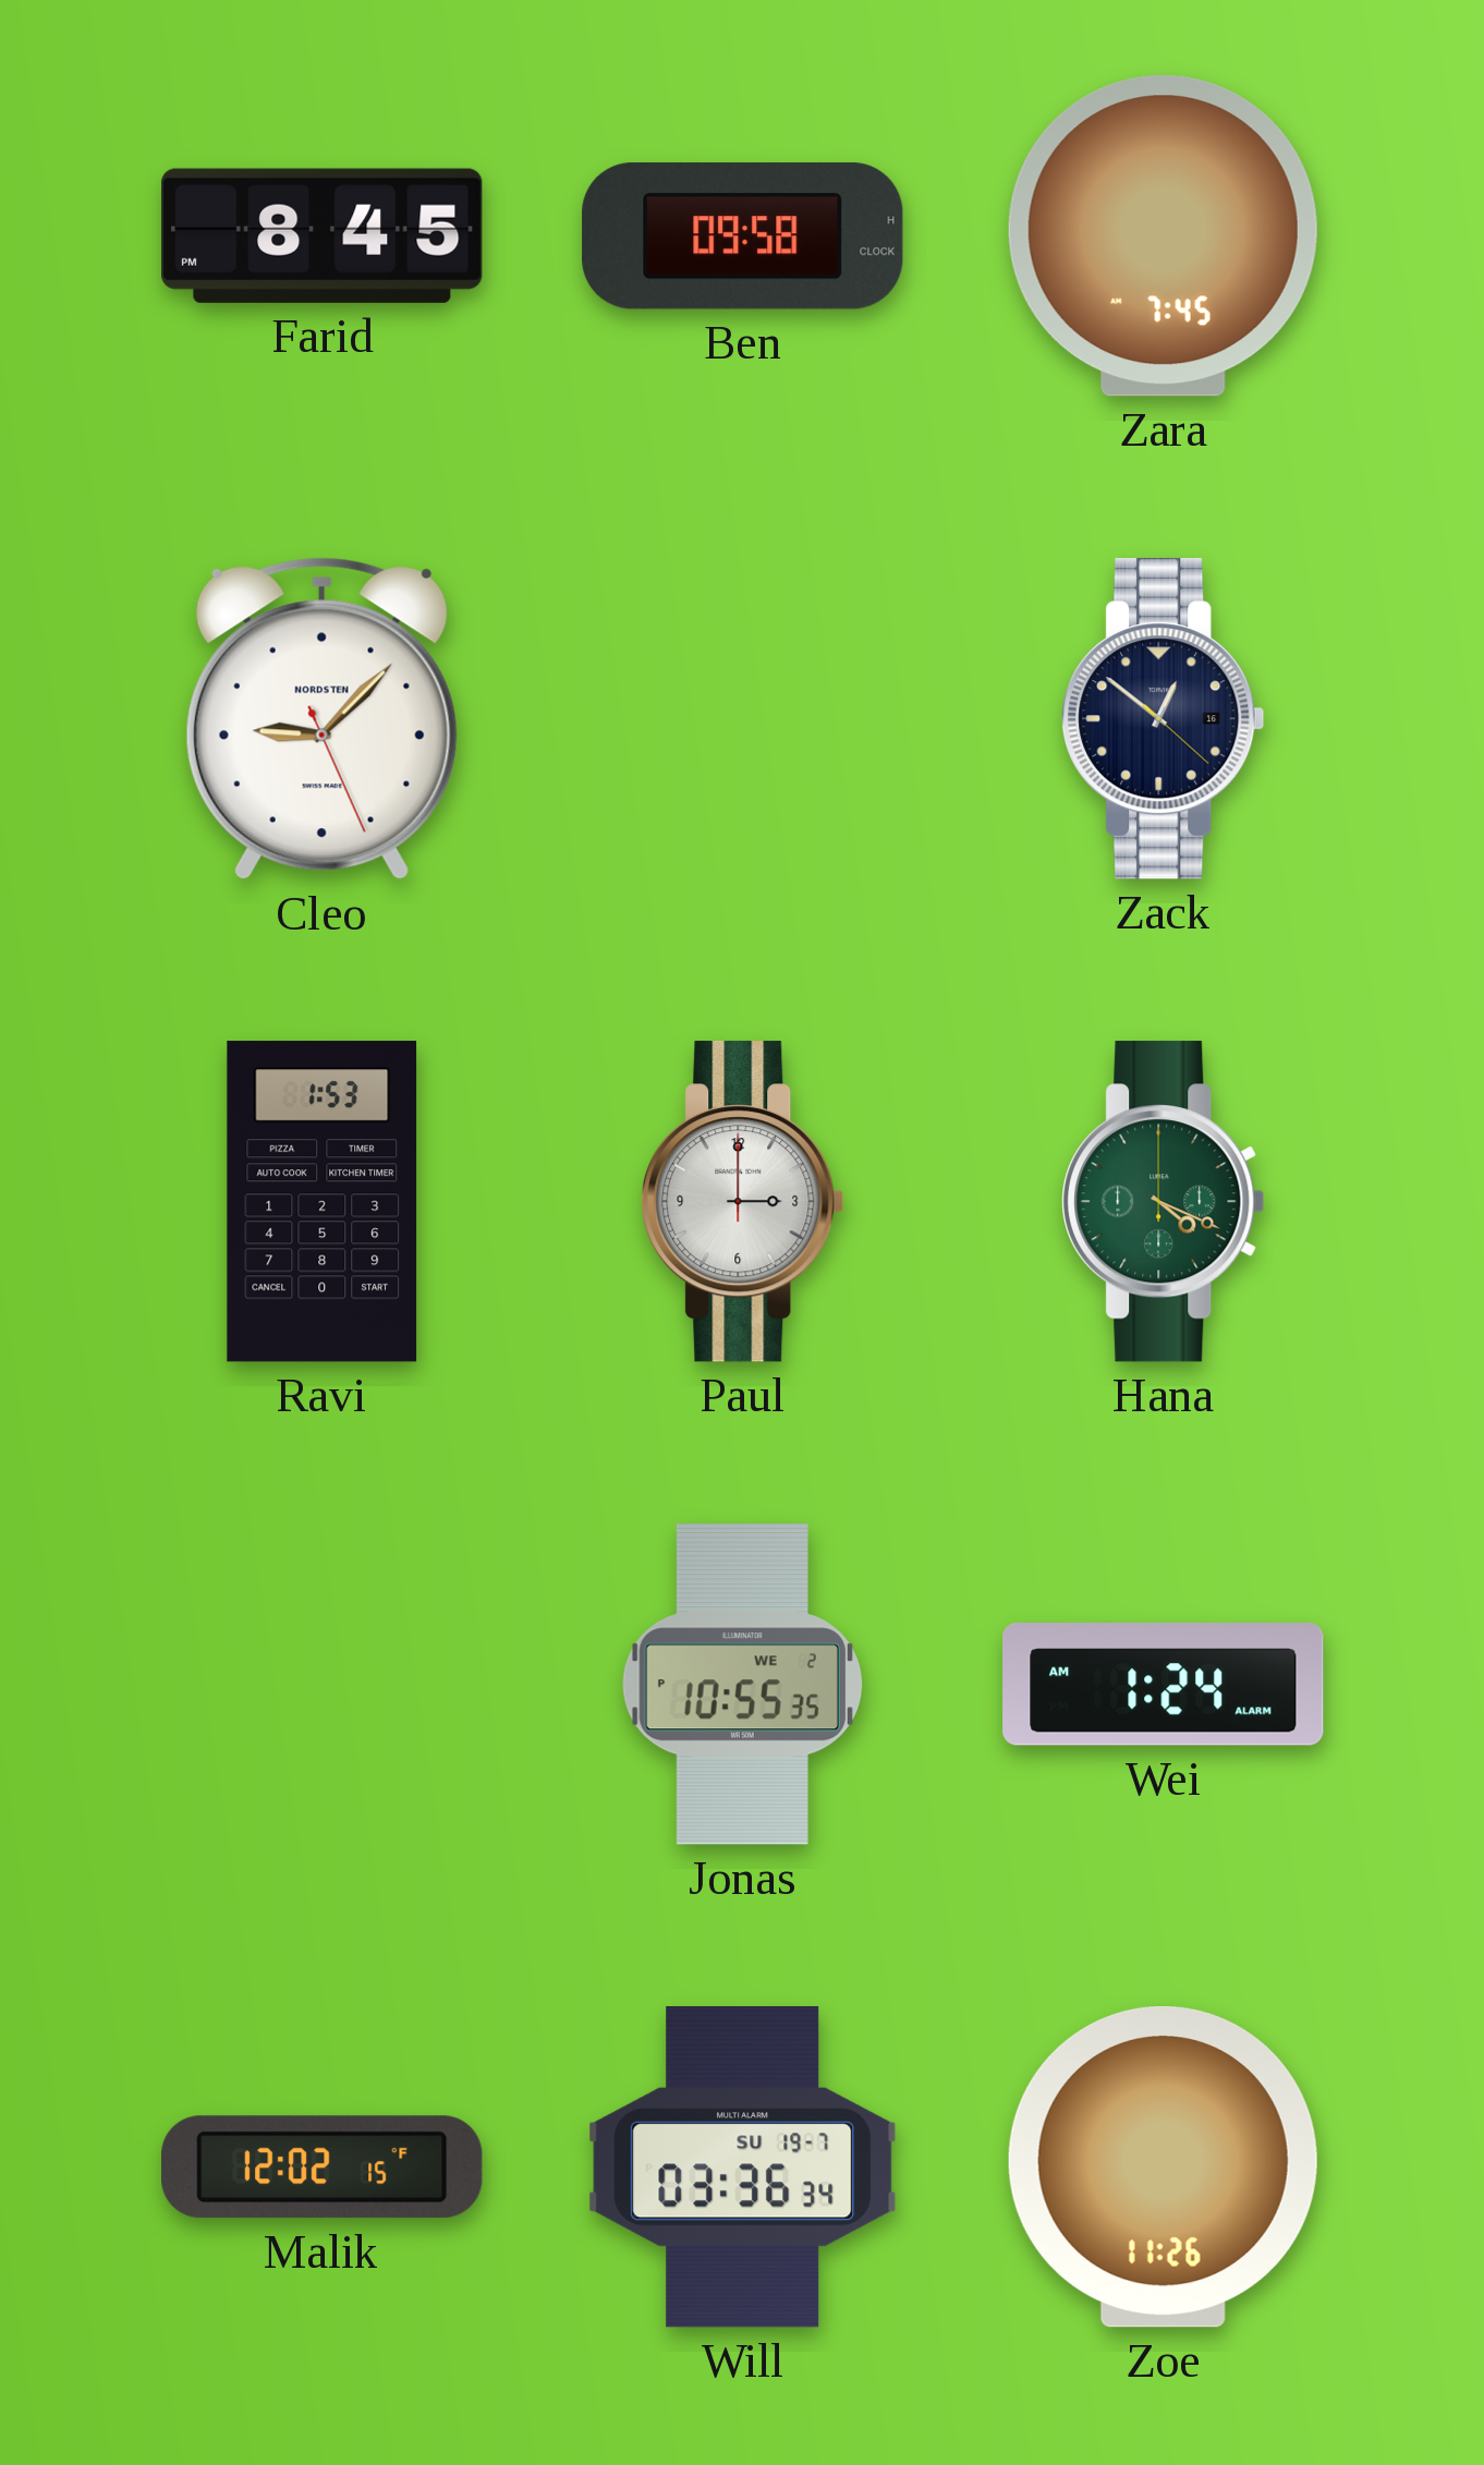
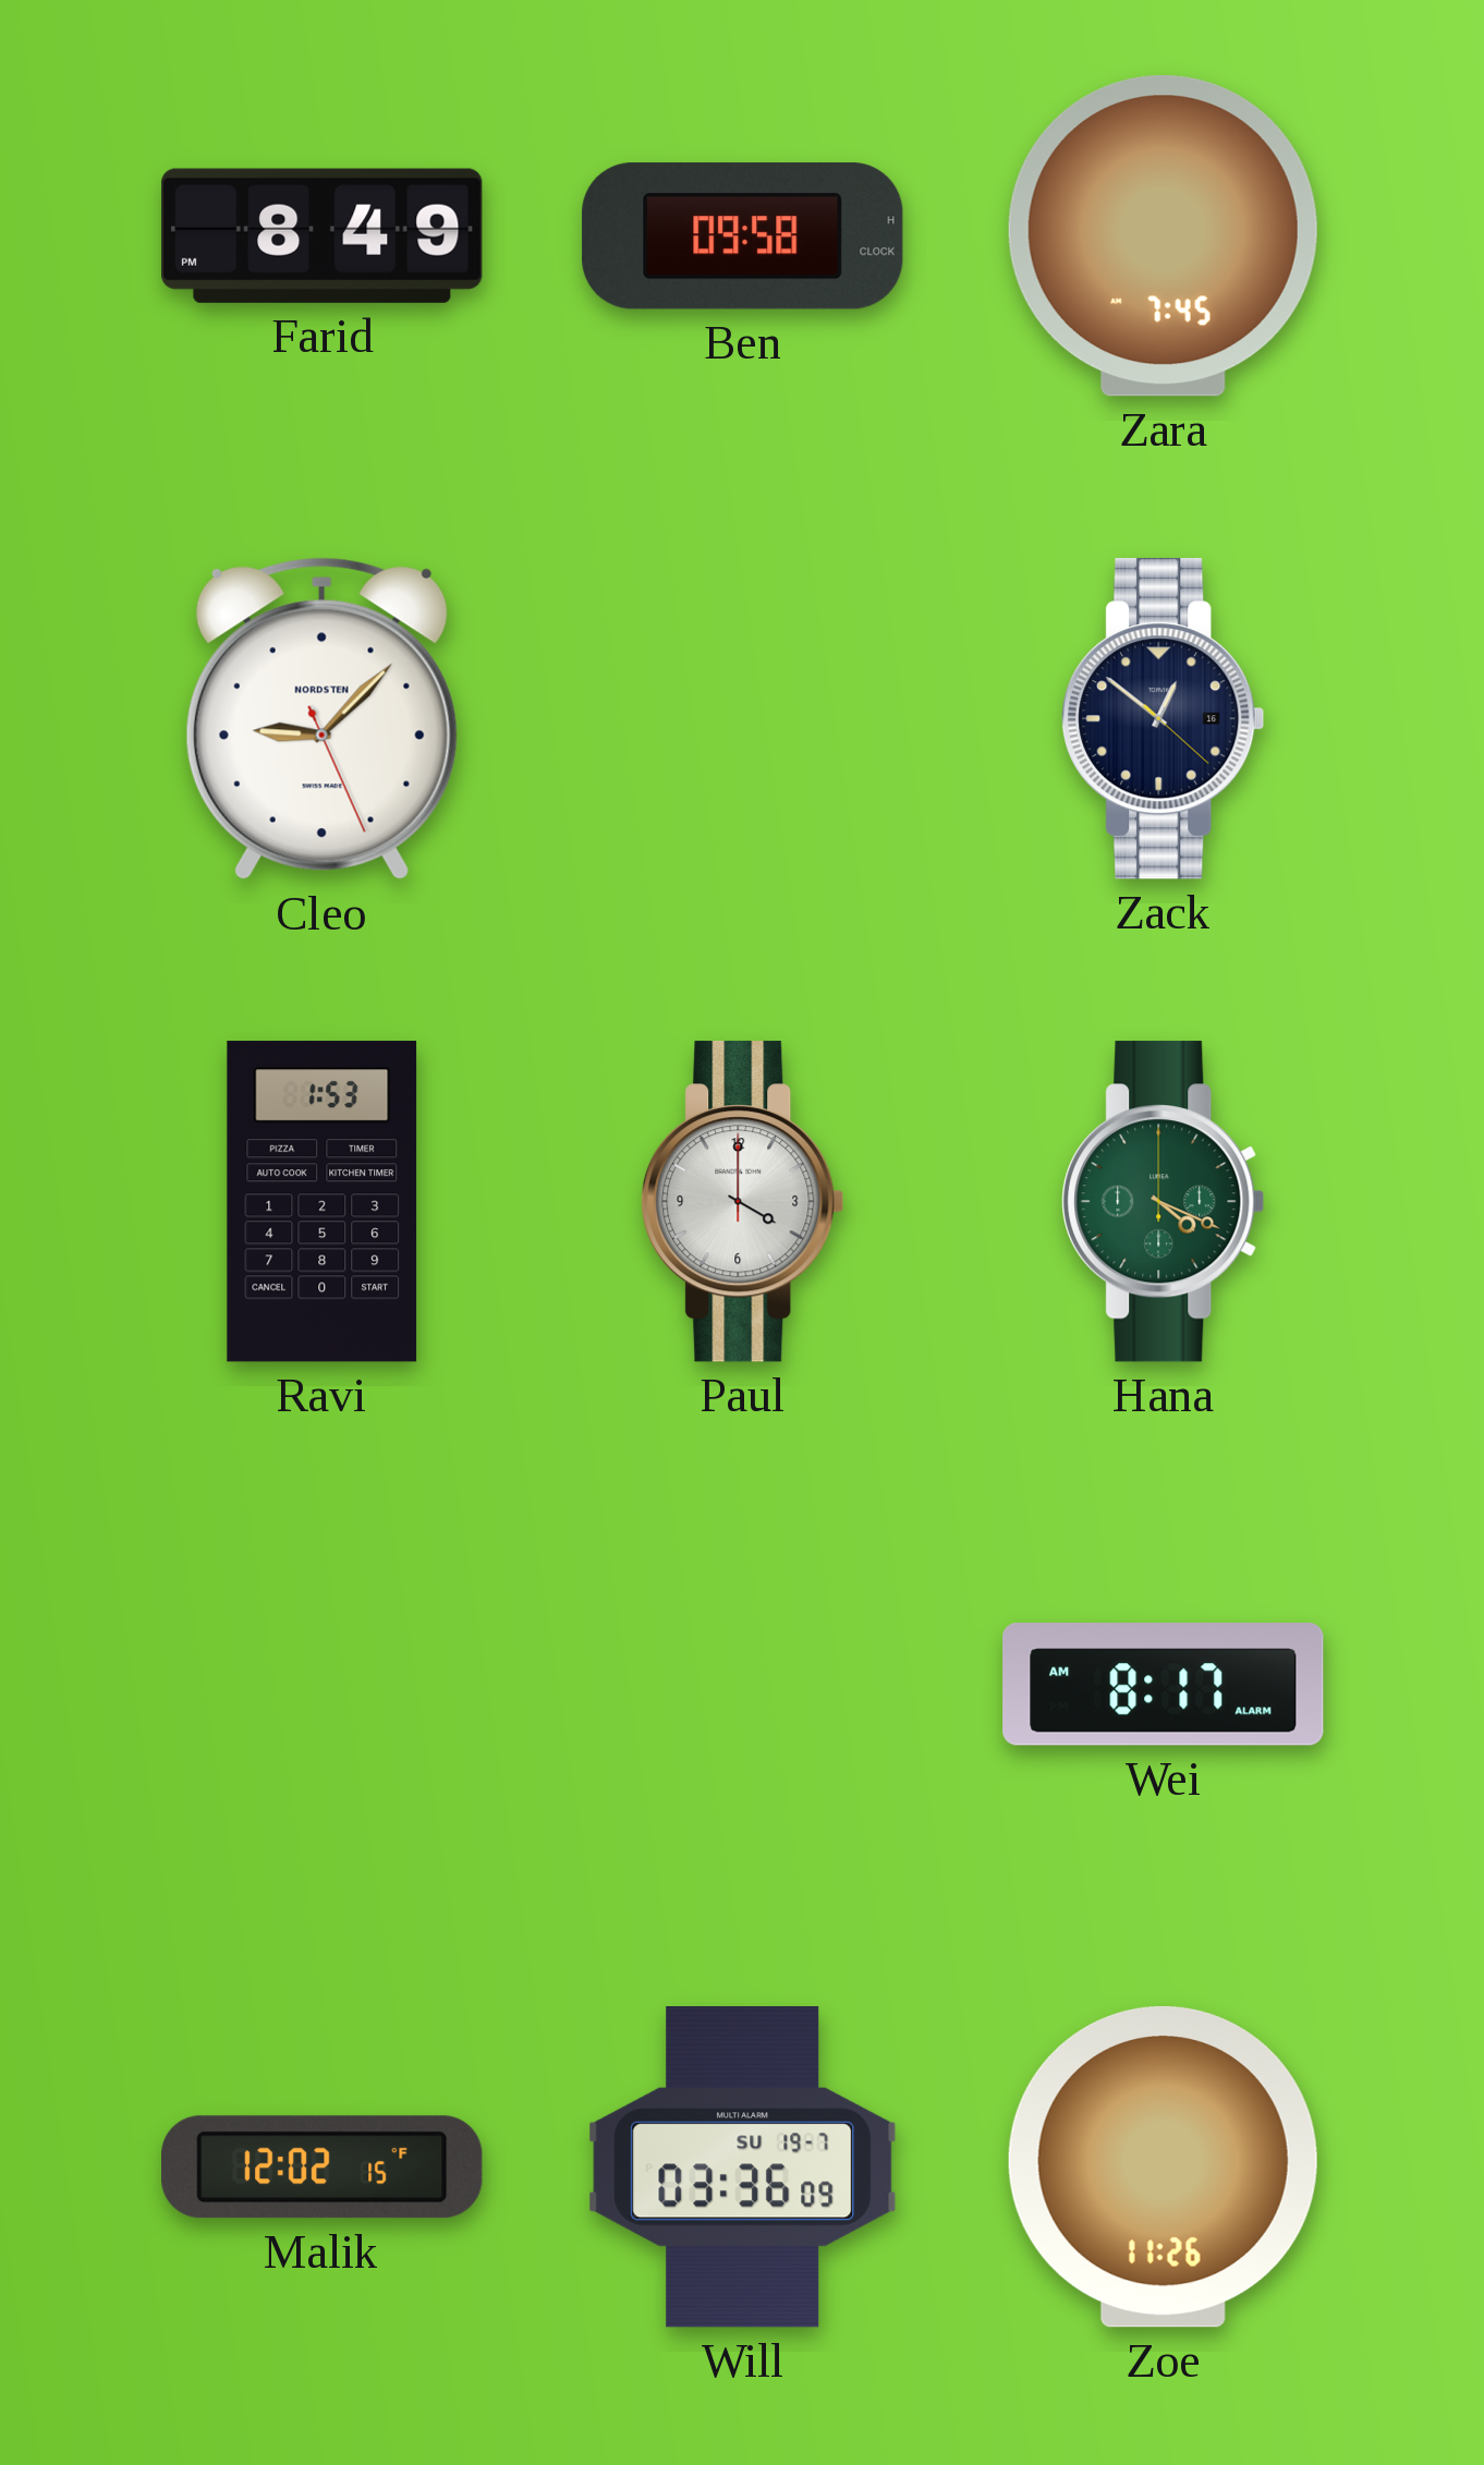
Farid: 8:45 -> 8:49 (323, 235)
Paul: 3:00 -> 4:00 (743, 1202)
Jonas: 10:55 -> none (742, 1685)
Wei: 1:24 -> 8:17 (1164, 1685)
Will: 03:36:34 -> 03:36:09 (743, 2167)
